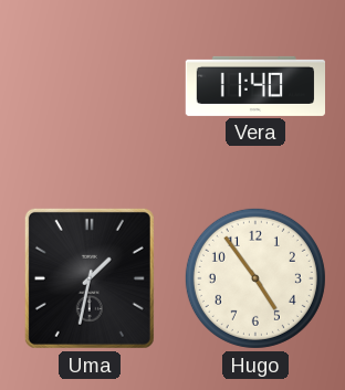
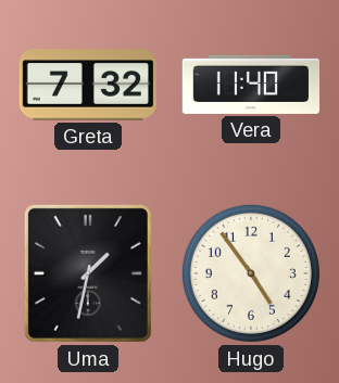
Greta: none -> 7:32 (87, 85)
